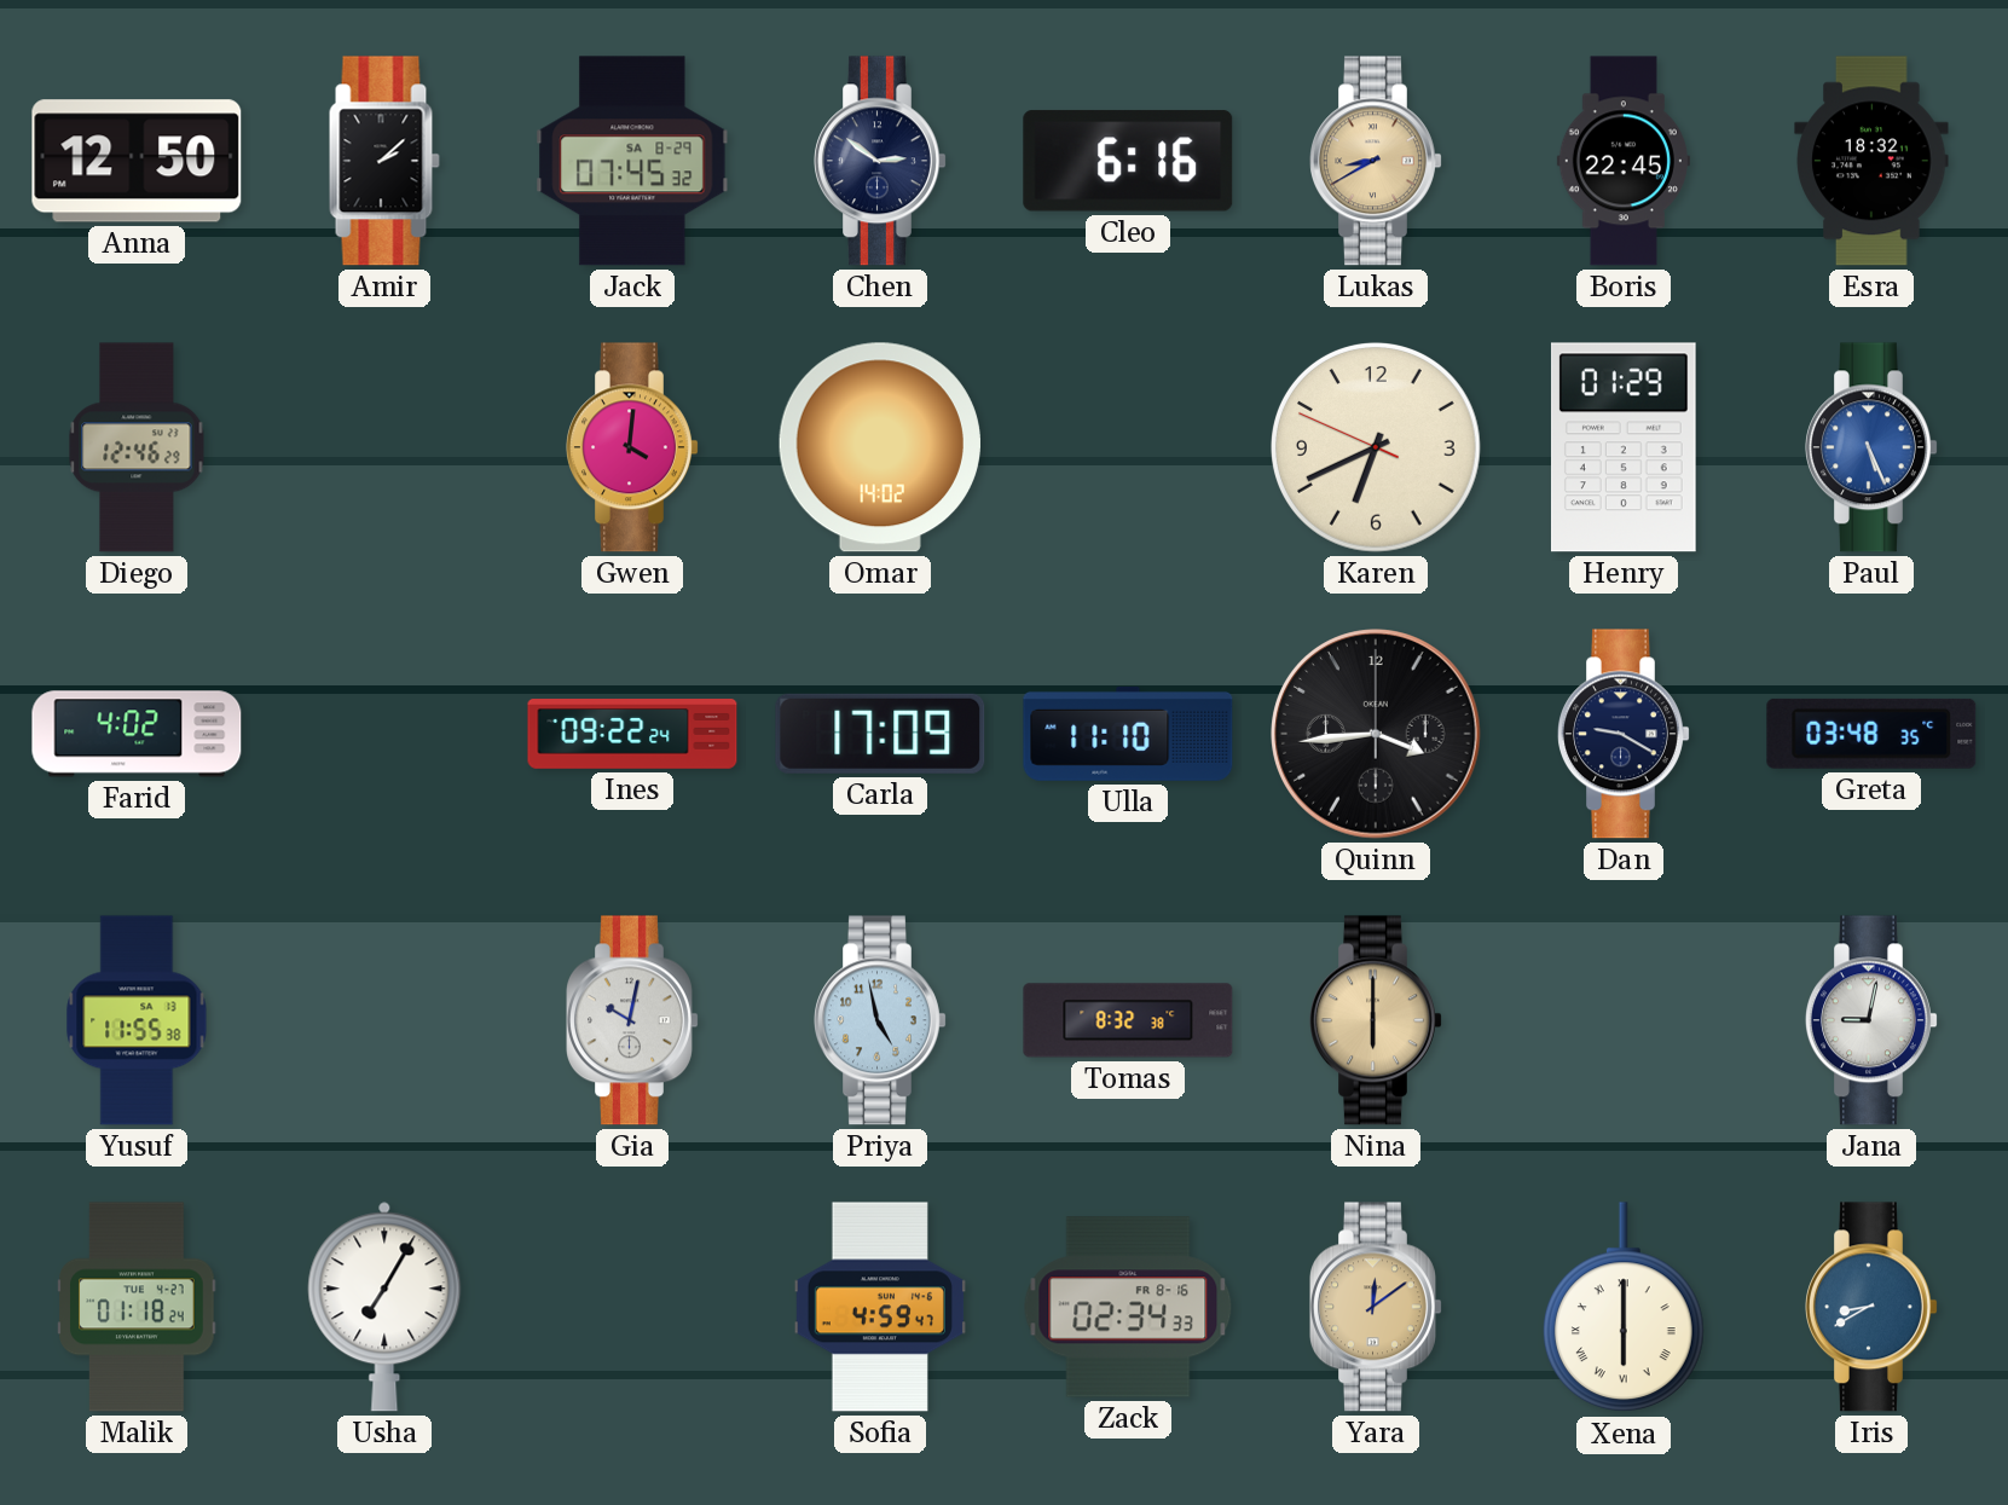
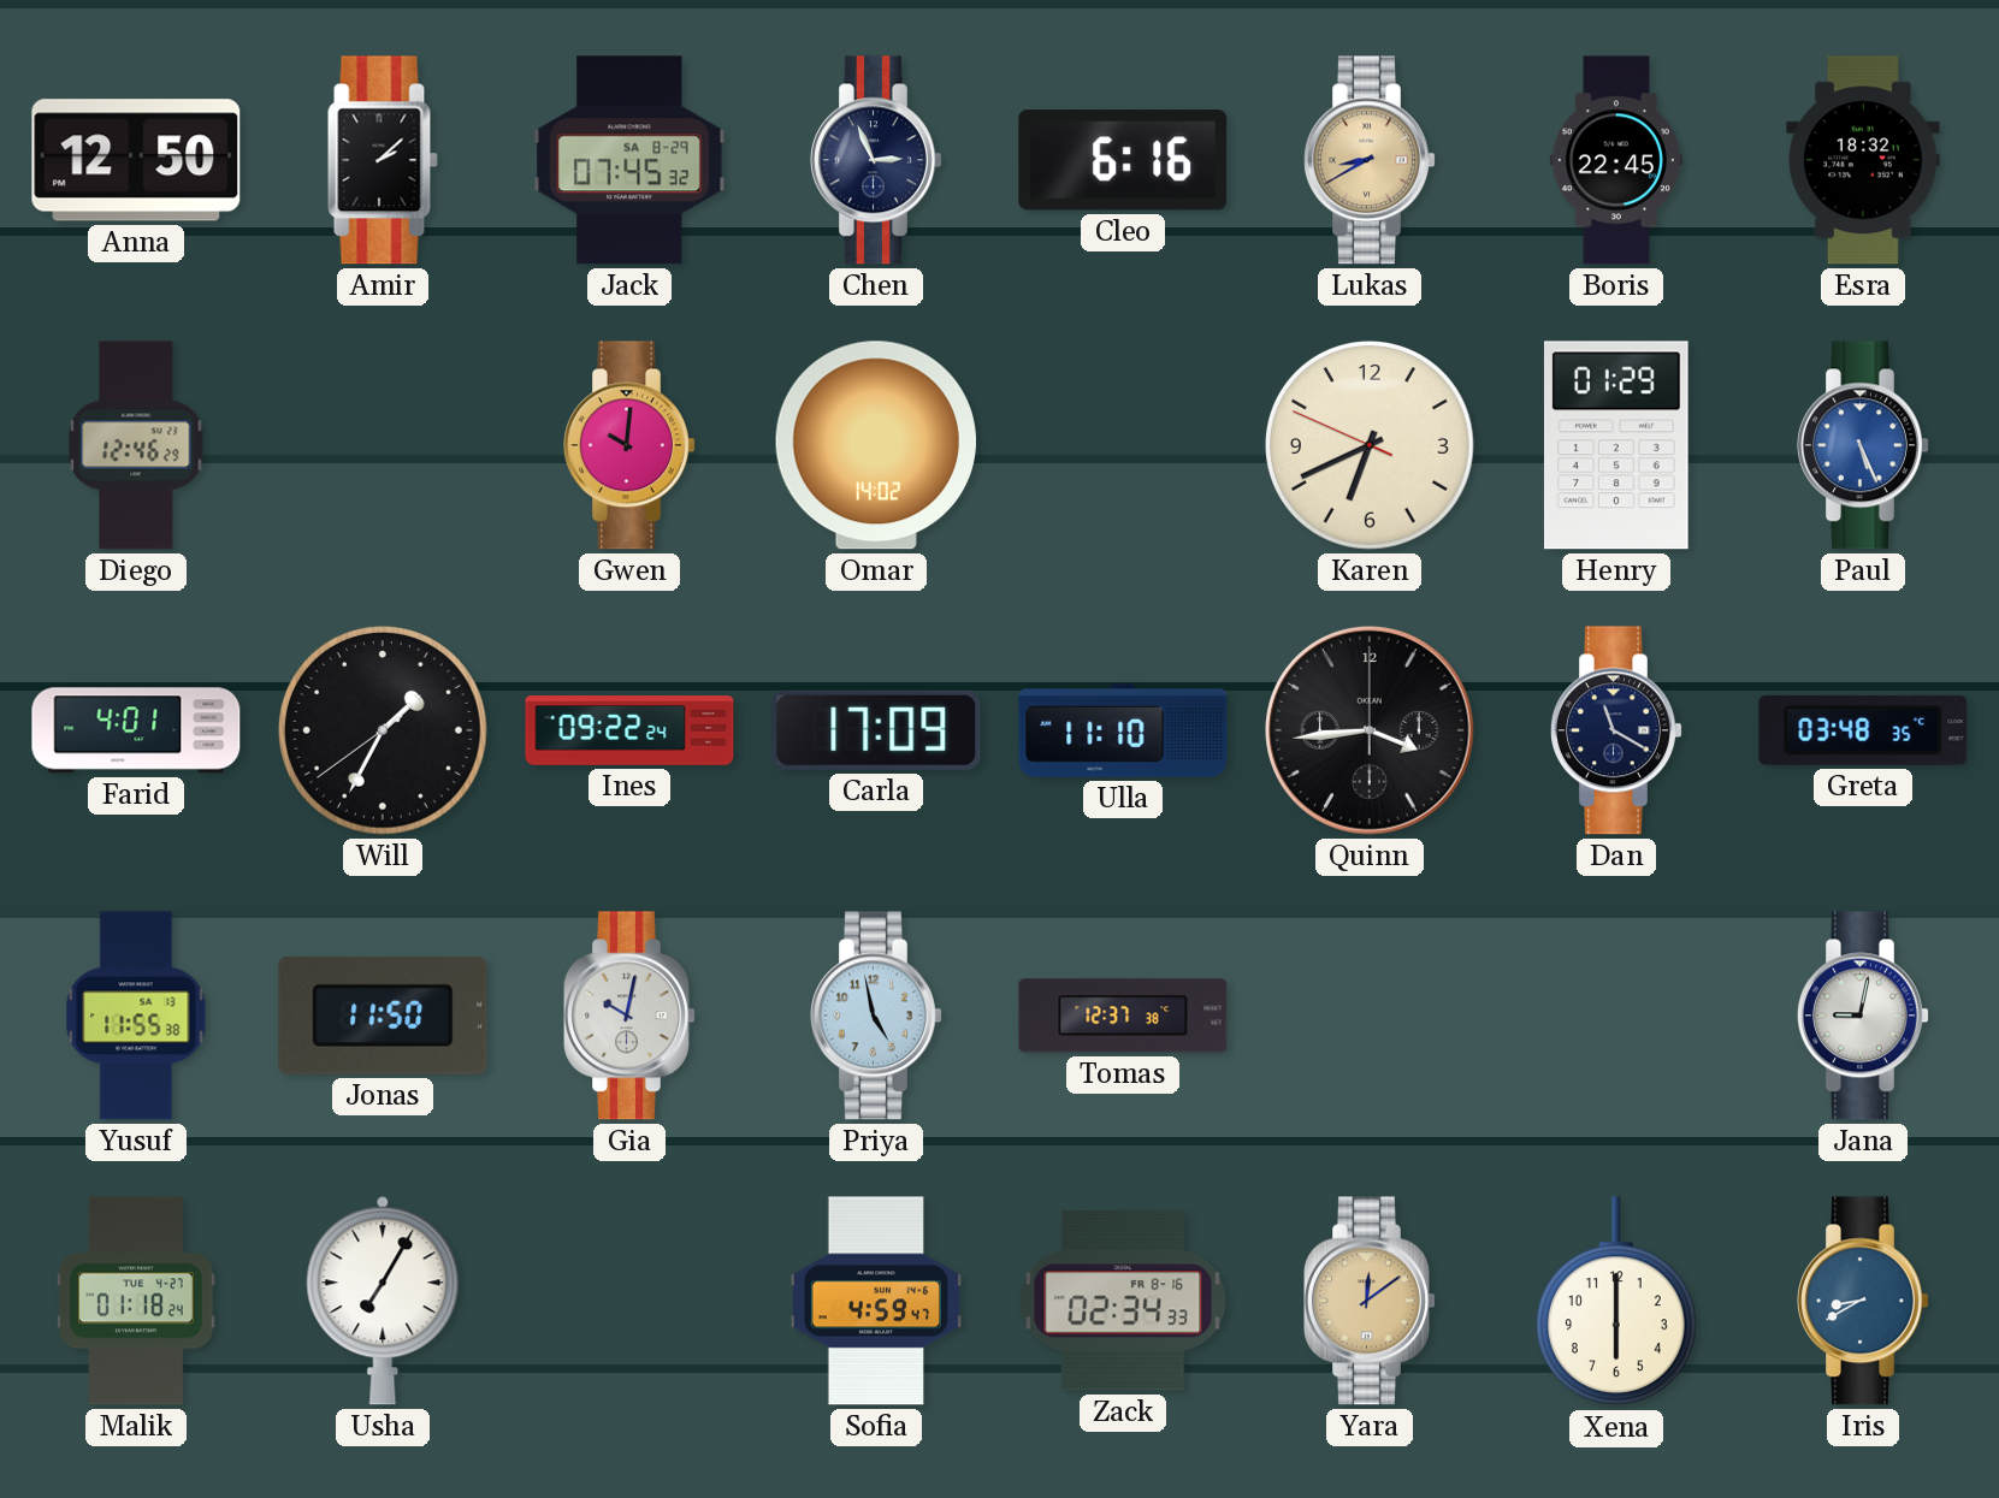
Chen: 2:51 -> 2:56 (877, 160)
Gwen: 4:01 -> 10:01 (631, 445)
Farid: 4:02 -> 4:01 (136, 730)
Will: none -> 1:34 (384, 732)
Dan: 9:20 -> 11:20 (1617, 730)
Jonas: none -> 11:50 (383, 1016)
Tomas: 8:32 -> 12:37 (1123, 1016)
Nina: 6:00 -> none (1377, 1020)
Xena numerals: Roman -> Arabic (1616, 1302)
